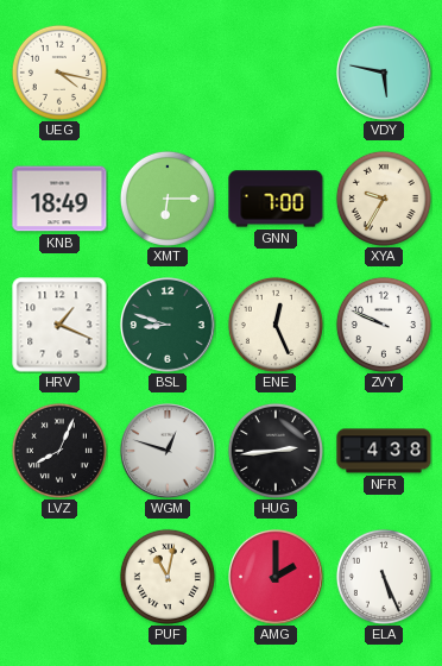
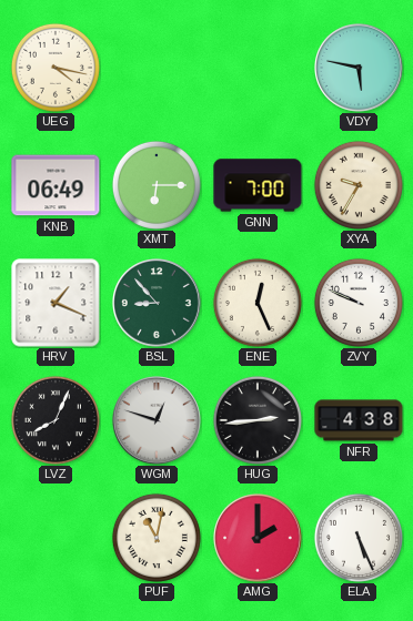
KNB: 18:49 -> 06:49 (56, 185)
BSL: 8:48 -> 8:53 (158, 304)
